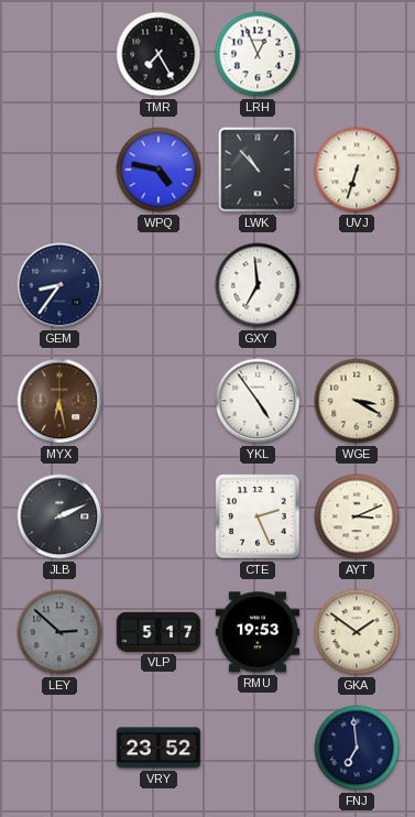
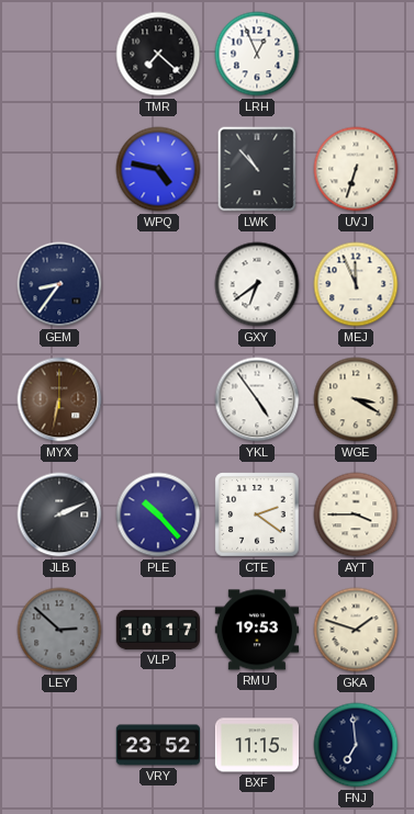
TMR: 7:25 -> 7:22 (158, 54)
GXY: 6:59 -> 6:39 (257, 284)
MEJ: none -> 11:56 (356, 284)
MYX: 6:28 -> 6:32 (59, 399)
PLE: none -> 10:23 (158, 515)
CTE: 2:26 -> 2:21 (257, 515)
AYT: 3:11 -> 3:45 (356, 515)
VLP: 5:17 -> 10:17 (157, 630)
GKA: 1:51 -> 1:48 (356, 630)
BXF: none -> 11:15 (256, 745)
